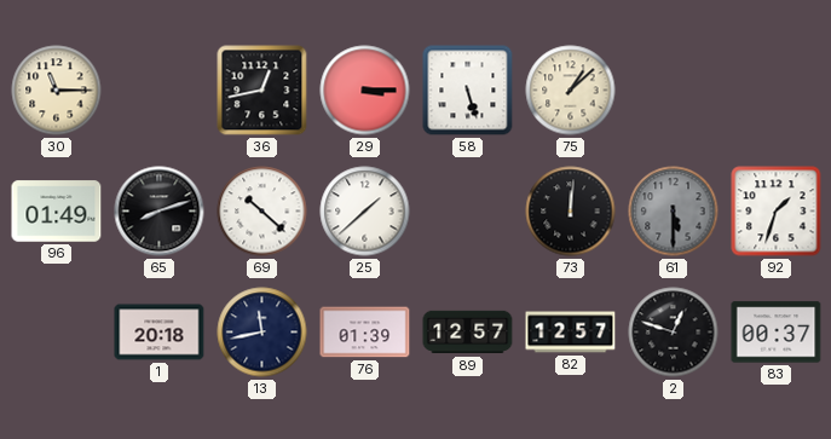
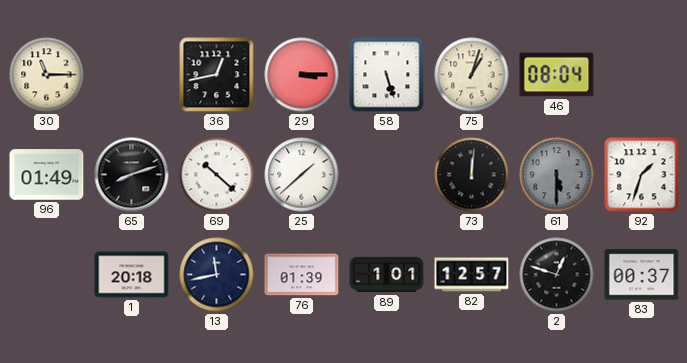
75: 1:08 -> 1:03 (472, 75)
46: none -> 08:04 (557, 75)
89: 12:57 -> 1:01 (387, 275)
